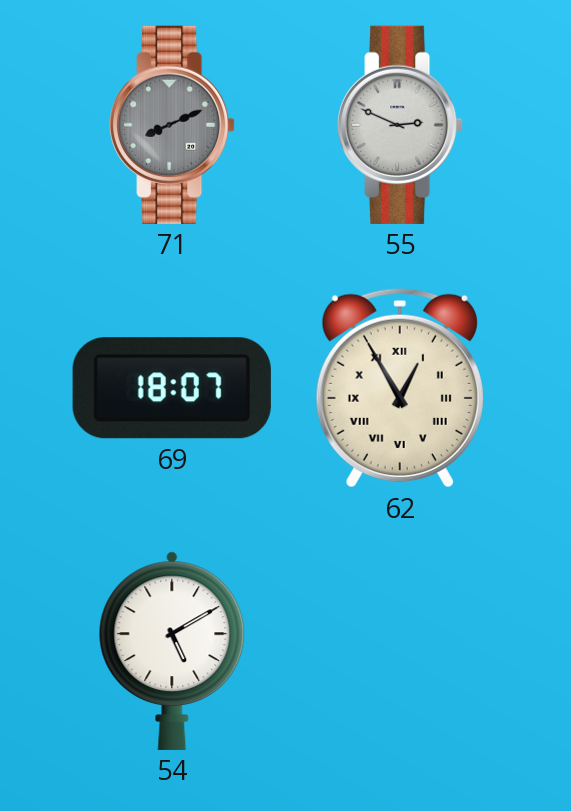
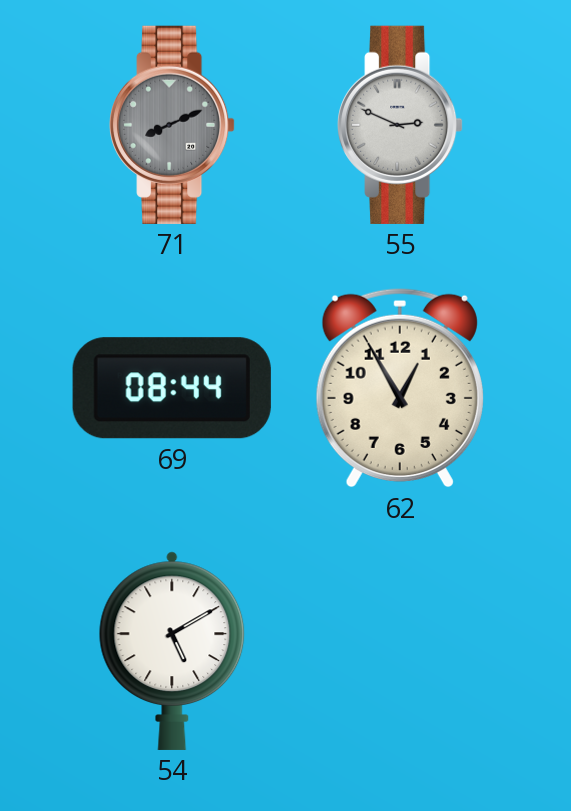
69: 18:07 -> 08:44 (172, 388)
62 numerals: Roman -> Arabic (400, 388)
